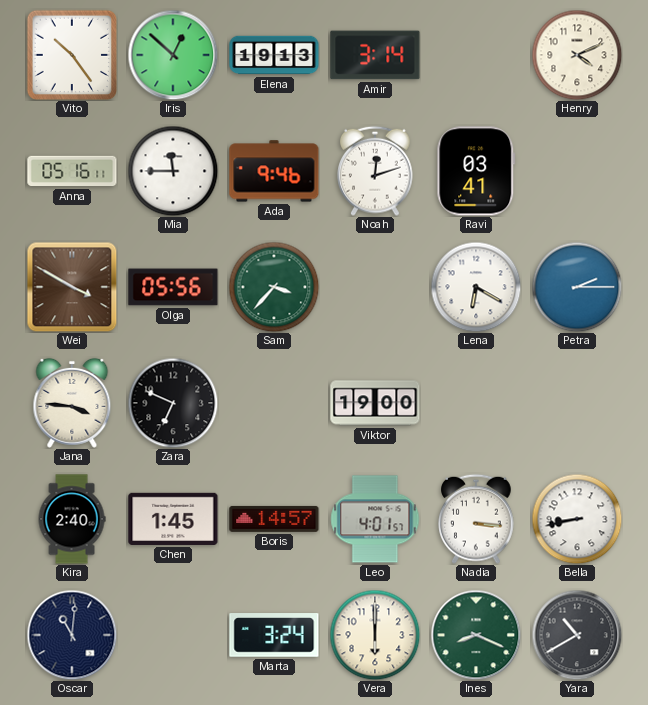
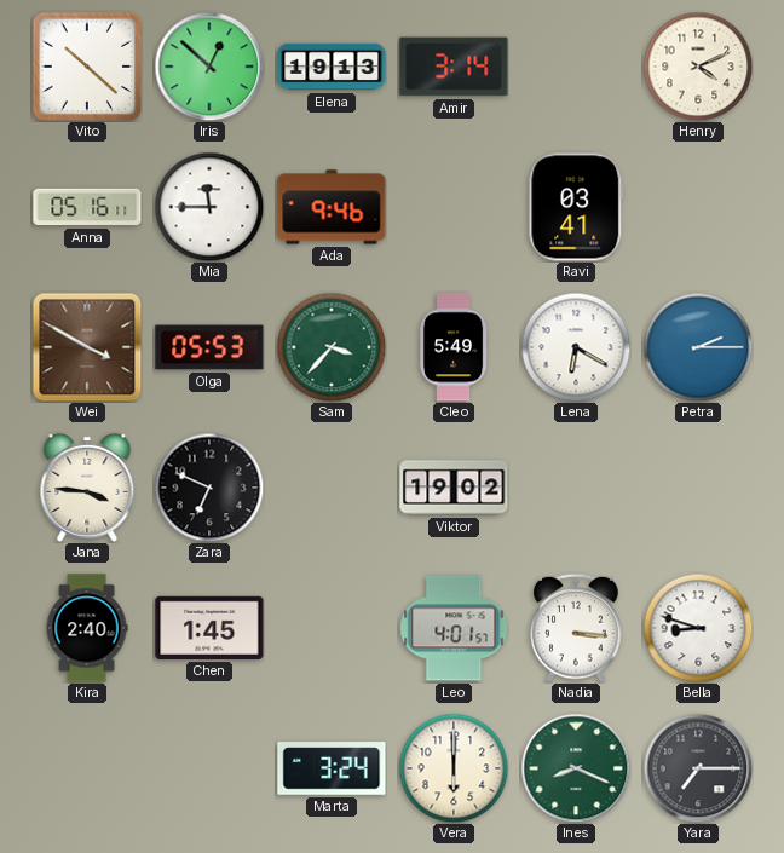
Vito: 10:24 -> 10:22 (86, 65)
Noah: 12:12 -> none (375, 171)
Olga: 05:56 -> 05:53 (209, 347)
Cleo: none -> 5:49 (454, 347)
Viktor: 19:00 -> 19:02 (454, 488)
Boris: 14:57 -> none (274, 519)
Bella: 8:43 -> 8:48 (698, 628)
Oscar: 11:01 -> none (72, 635)
Yara: 10:40 -> 7:15 (698, 768)
